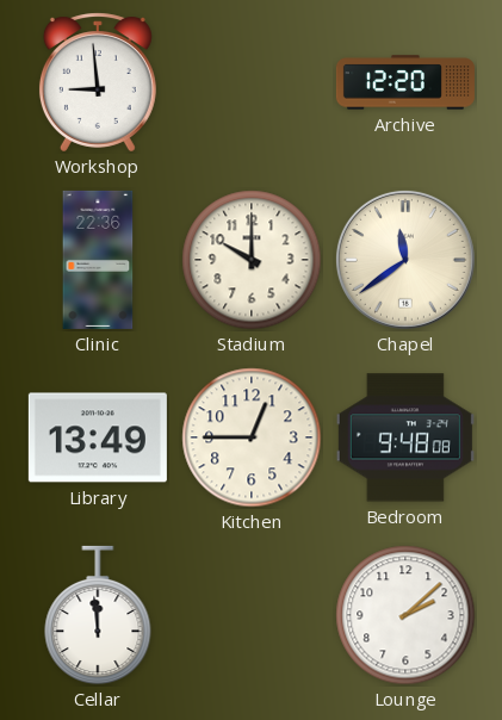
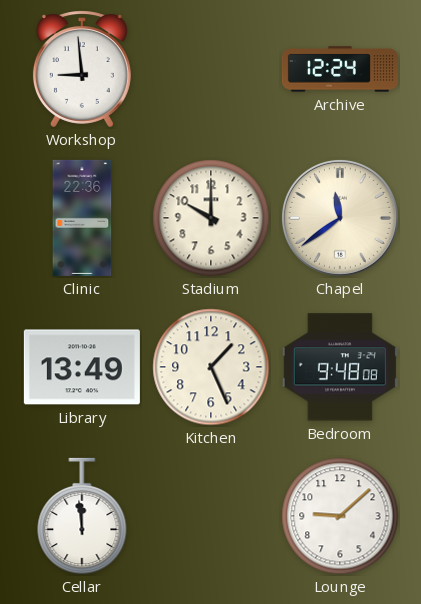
Archive: 12:20 -> 12:24 (340, 69)
Kitchen: 12:45 -> 1:26 (211, 367)
Lounge: 2:08 -> 9:08 (340, 516)
